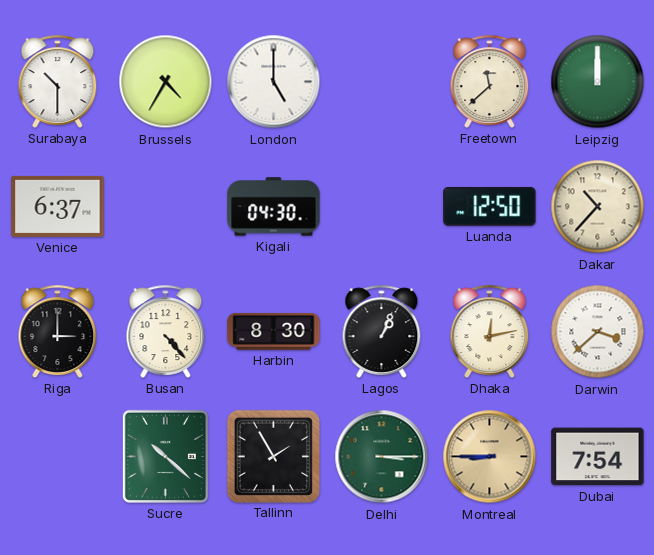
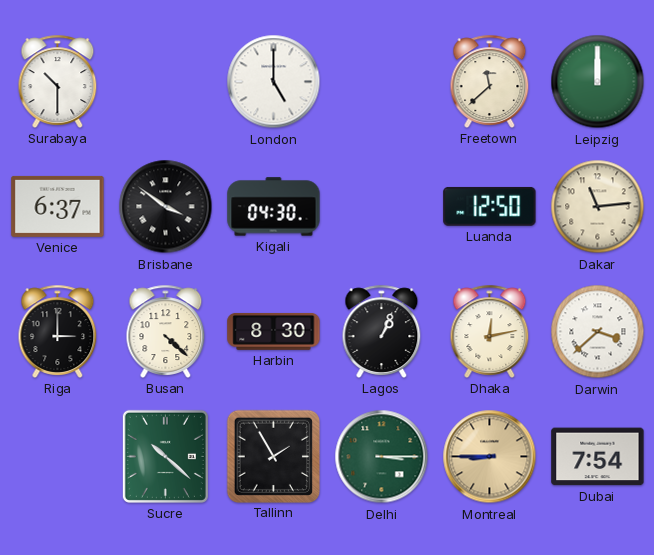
Brussels: 4:35 -> none (166, 82)
Brisbane: none -> 3:51 (166, 207)
Dakar: 10:37 -> 11:14 (598, 207)
Busan: 4:23 -> 4:22 (166, 331)
